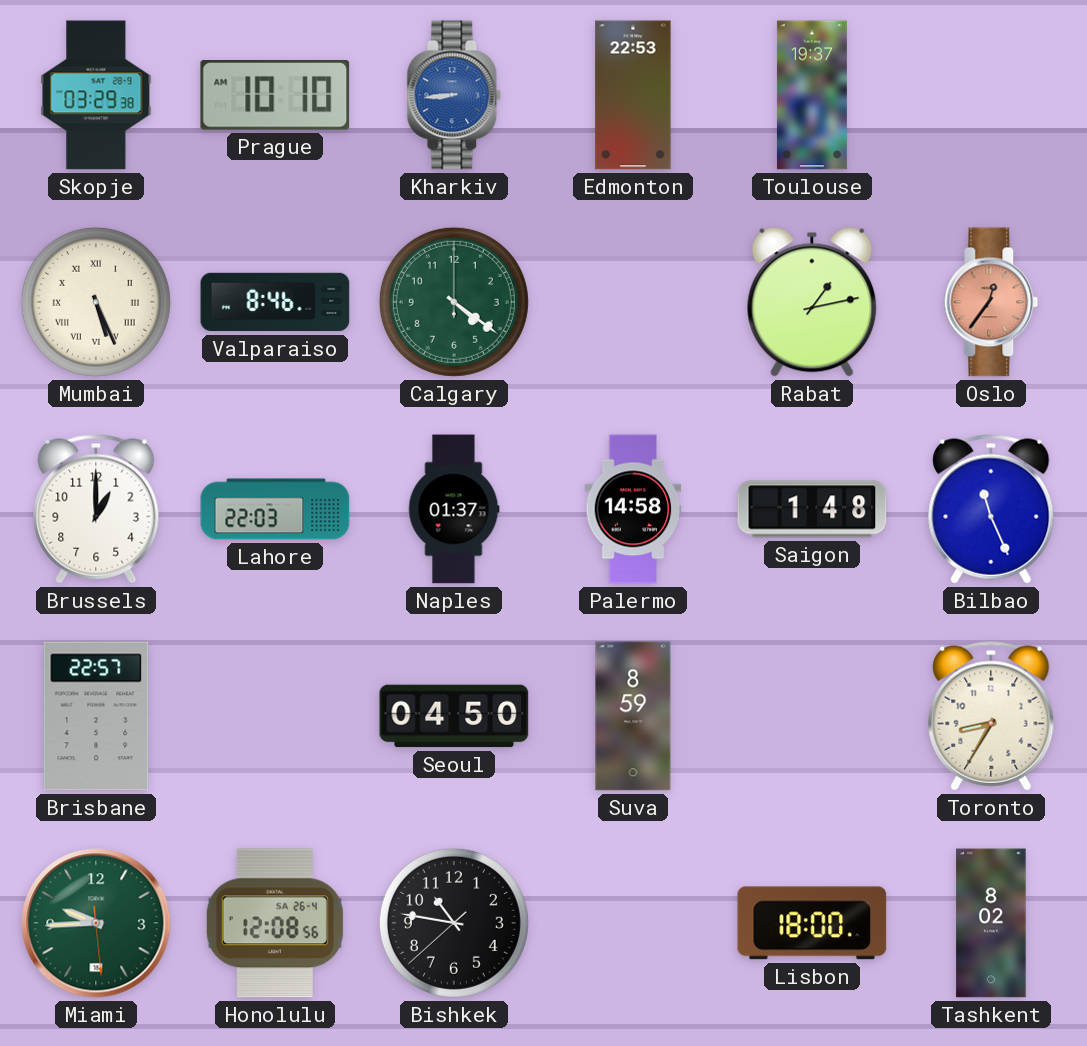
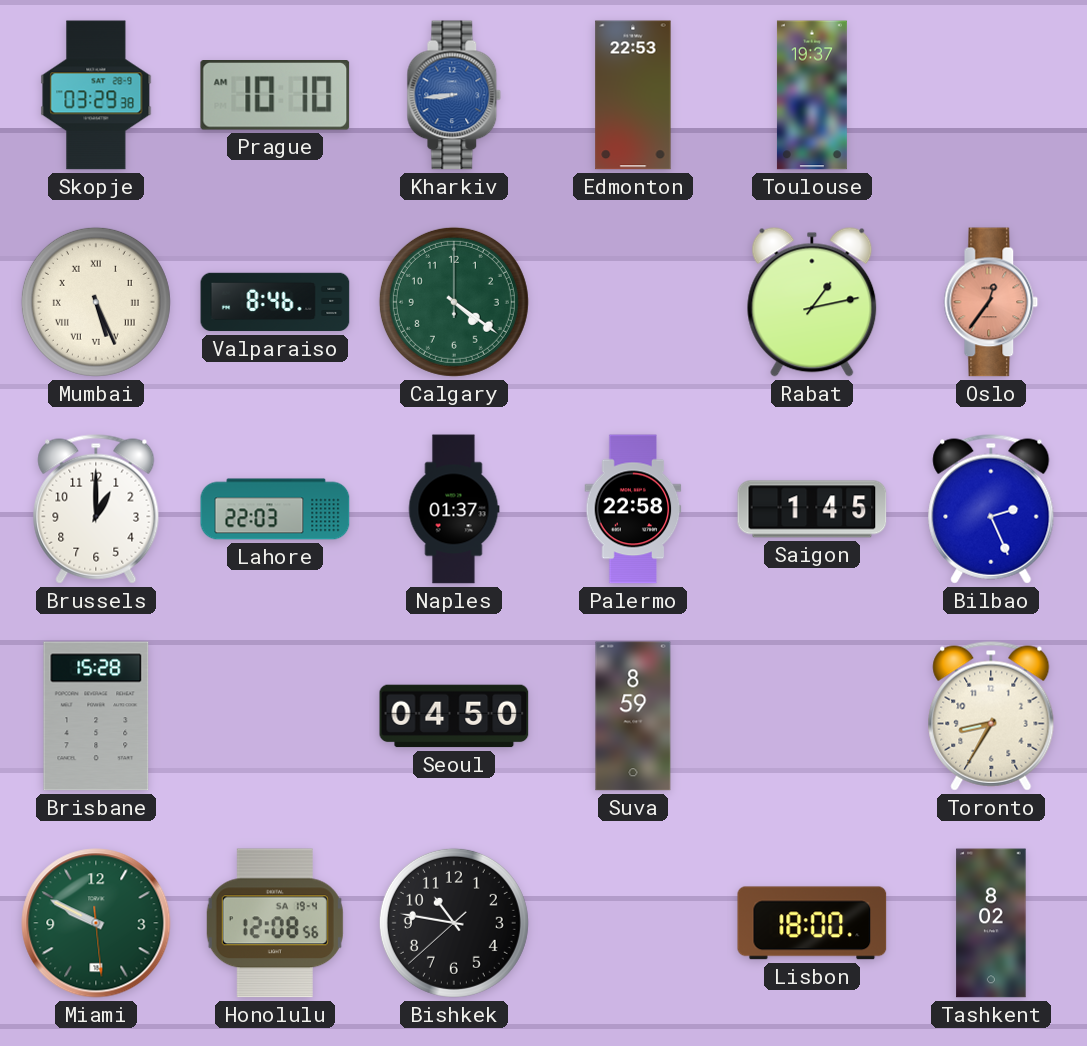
Palermo: 14:58 -> 22:58 (633, 509)
Saigon: 1:48 -> 1:45 (812, 509)
Bilbao: 11:26 -> 2:26 (991, 509)
Brisbane: 22:57 -> 15:28 (96, 716)
Miami: 9:44 -> 9:49 (96, 923)
Honolulu date: SA 26-4 -> SA 19-4 (275, 923)
